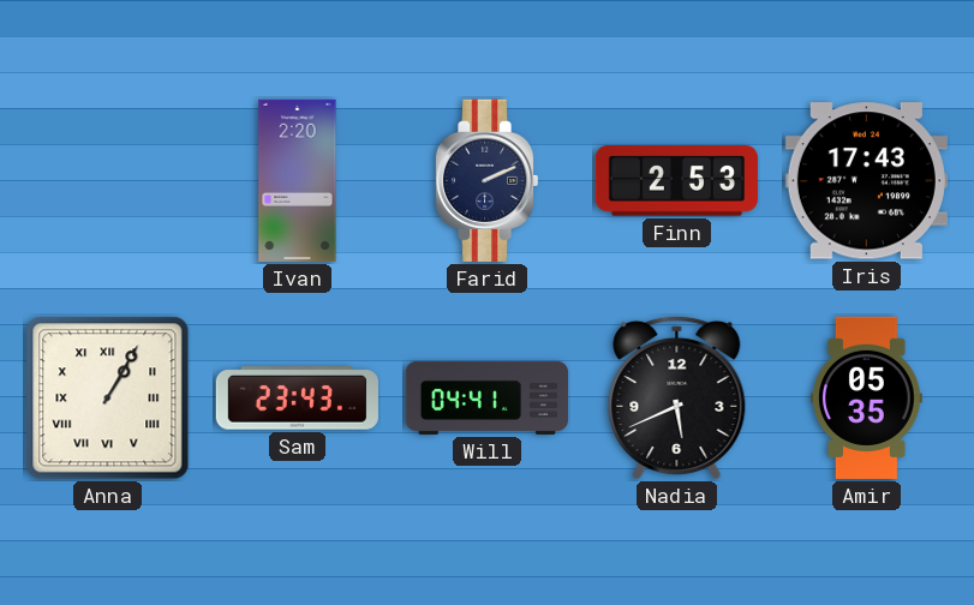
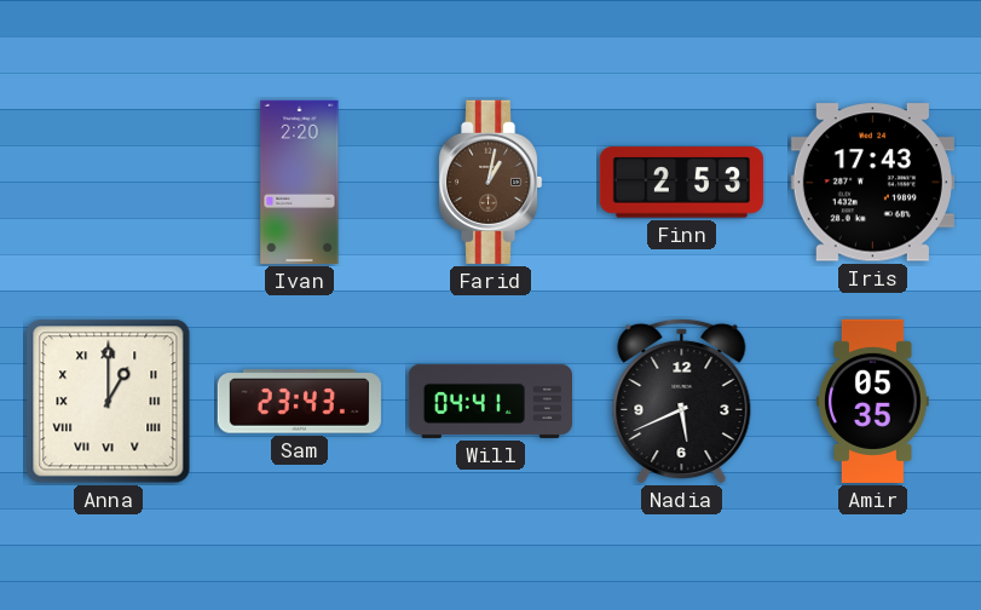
Farid: 2:11 -> 1:02 (490, 182)
Farid dial: navy -> brown (490, 182)
Anna: 1:05 -> 1:00 (109, 402)
